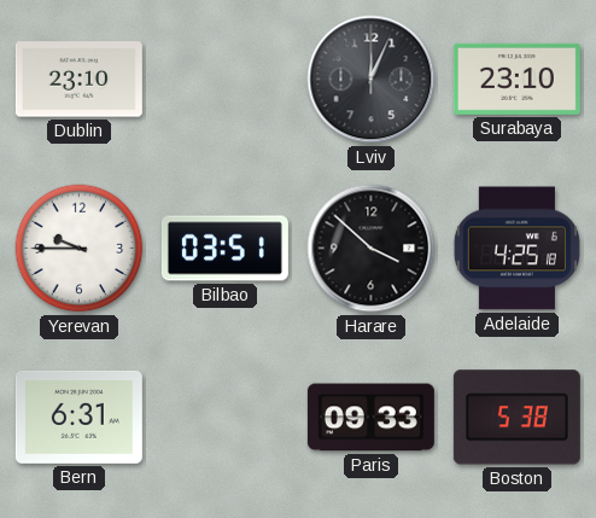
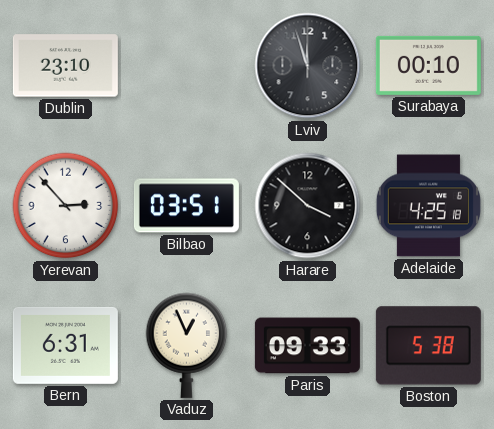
Lviv: 12:04 -> 11:57 (308, 66)
Surabaya: 23:10 -> 00:10 (428, 65)
Yerevan: 9:45 -> 2:53 (66, 206)
Vaduz: none -> 12:56 (187, 345)
